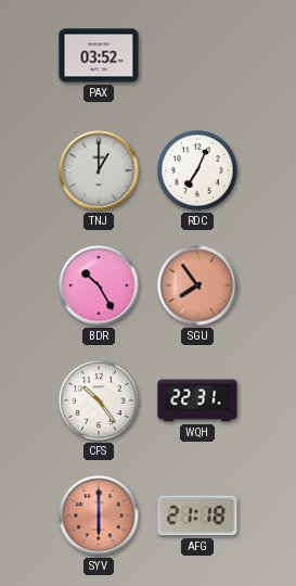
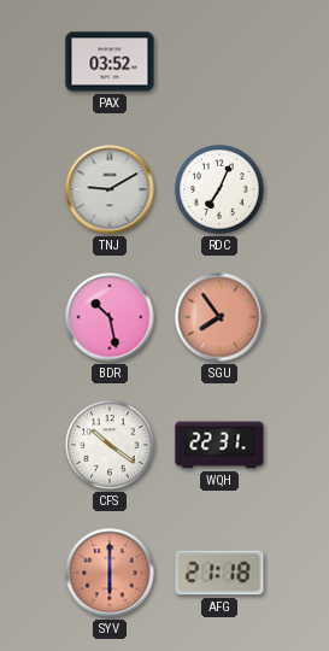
TNJ: 1:00 -> 9:10 (110, 189)
BDR: 10:25 -> 10:28 (110, 317)
CFS: 10:24 -> 10:21 (110, 445)
